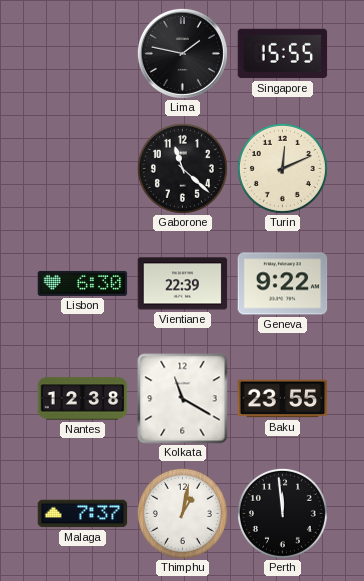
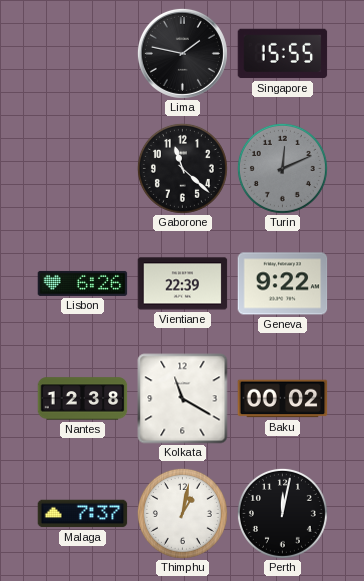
Turin dial: cream -> grey (282, 168)
Lisbon: 6:30 -> 6:26 (83, 283)
Baku: 23:55 -> 00:02 (283, 399)
Perth: 11:59 -> 12:02 (282, 513)
